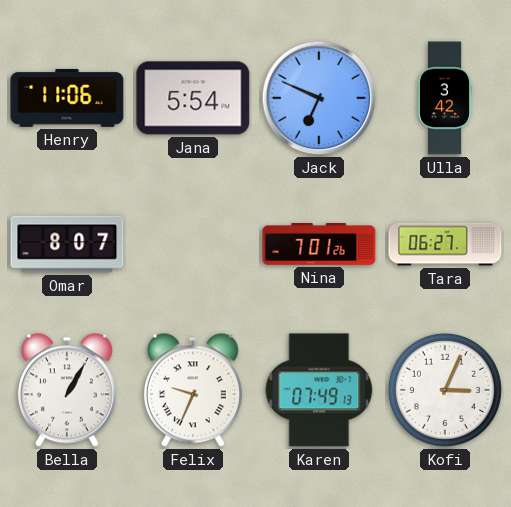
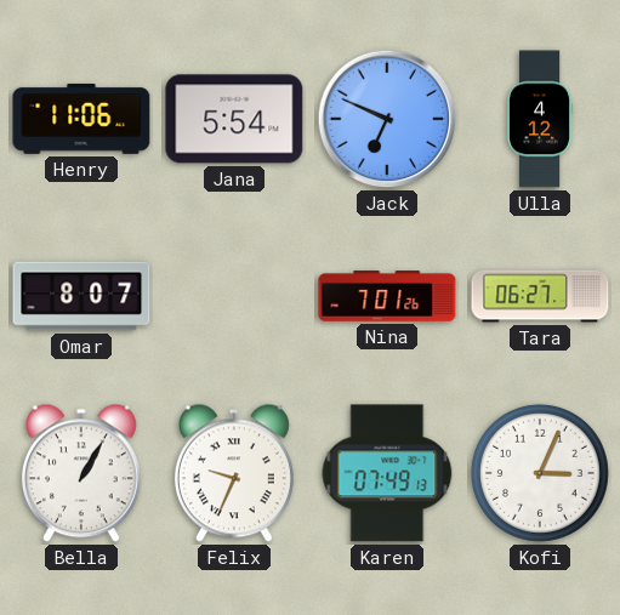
Ulla: 3:42 -> 4:12 (540, 119)
